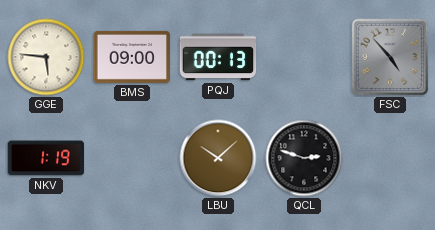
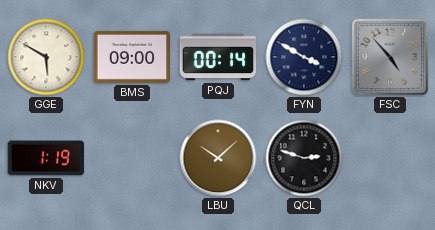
GGE: 5:46 -> 5:50 (46, 57)
PQJ: 00:13 -> 00:14 (218, 57)
FYN: none -> 3:50 (304, 57)
